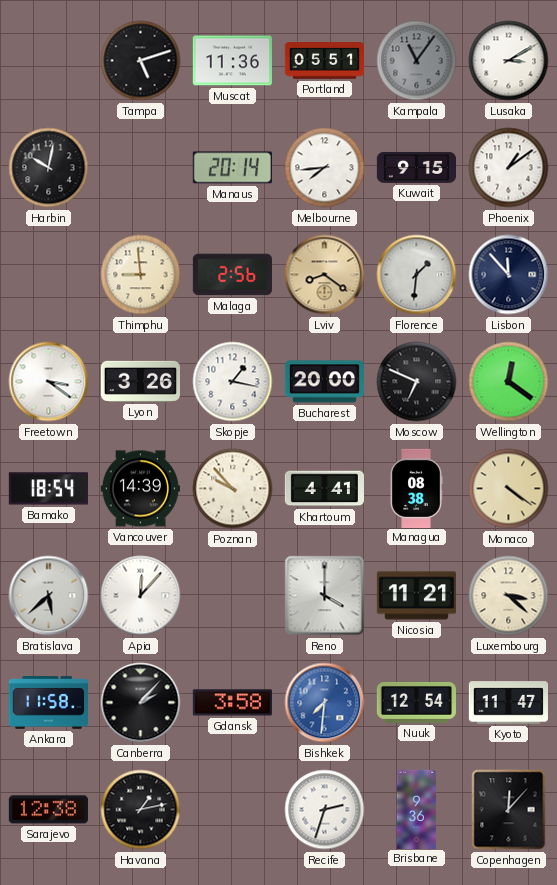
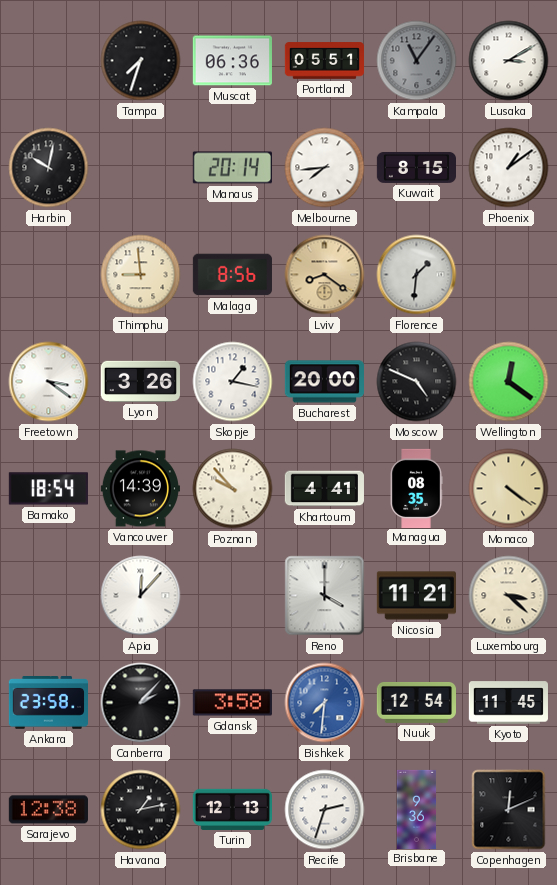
Tampa: 5:12 -> 7:33 (141, 61)
Muscat: 11:36 -> 06:36 (232, 61)
Kuwait: 9:15 -> 8:15 (416, 167)
Malaga: 2:56 -> 8:56 (232, 275)
Lisbon: 11:53 -> none (509, 275)
Moscow: 6:49 -> 4:49 (417, 382)
Managua: 08:38 -> 08:35 (416, 488)
Bratislava: 5:38 -> none (49, 596)
Ankara: 11:58 -> 23:58 (48, 703)
Kyoto: 11:47 -> 11:45 (508, 703)
Turin: none -> 12:13 (232, 809)
Copenhagen: 12:07 -> 12:11 (509, 810)
